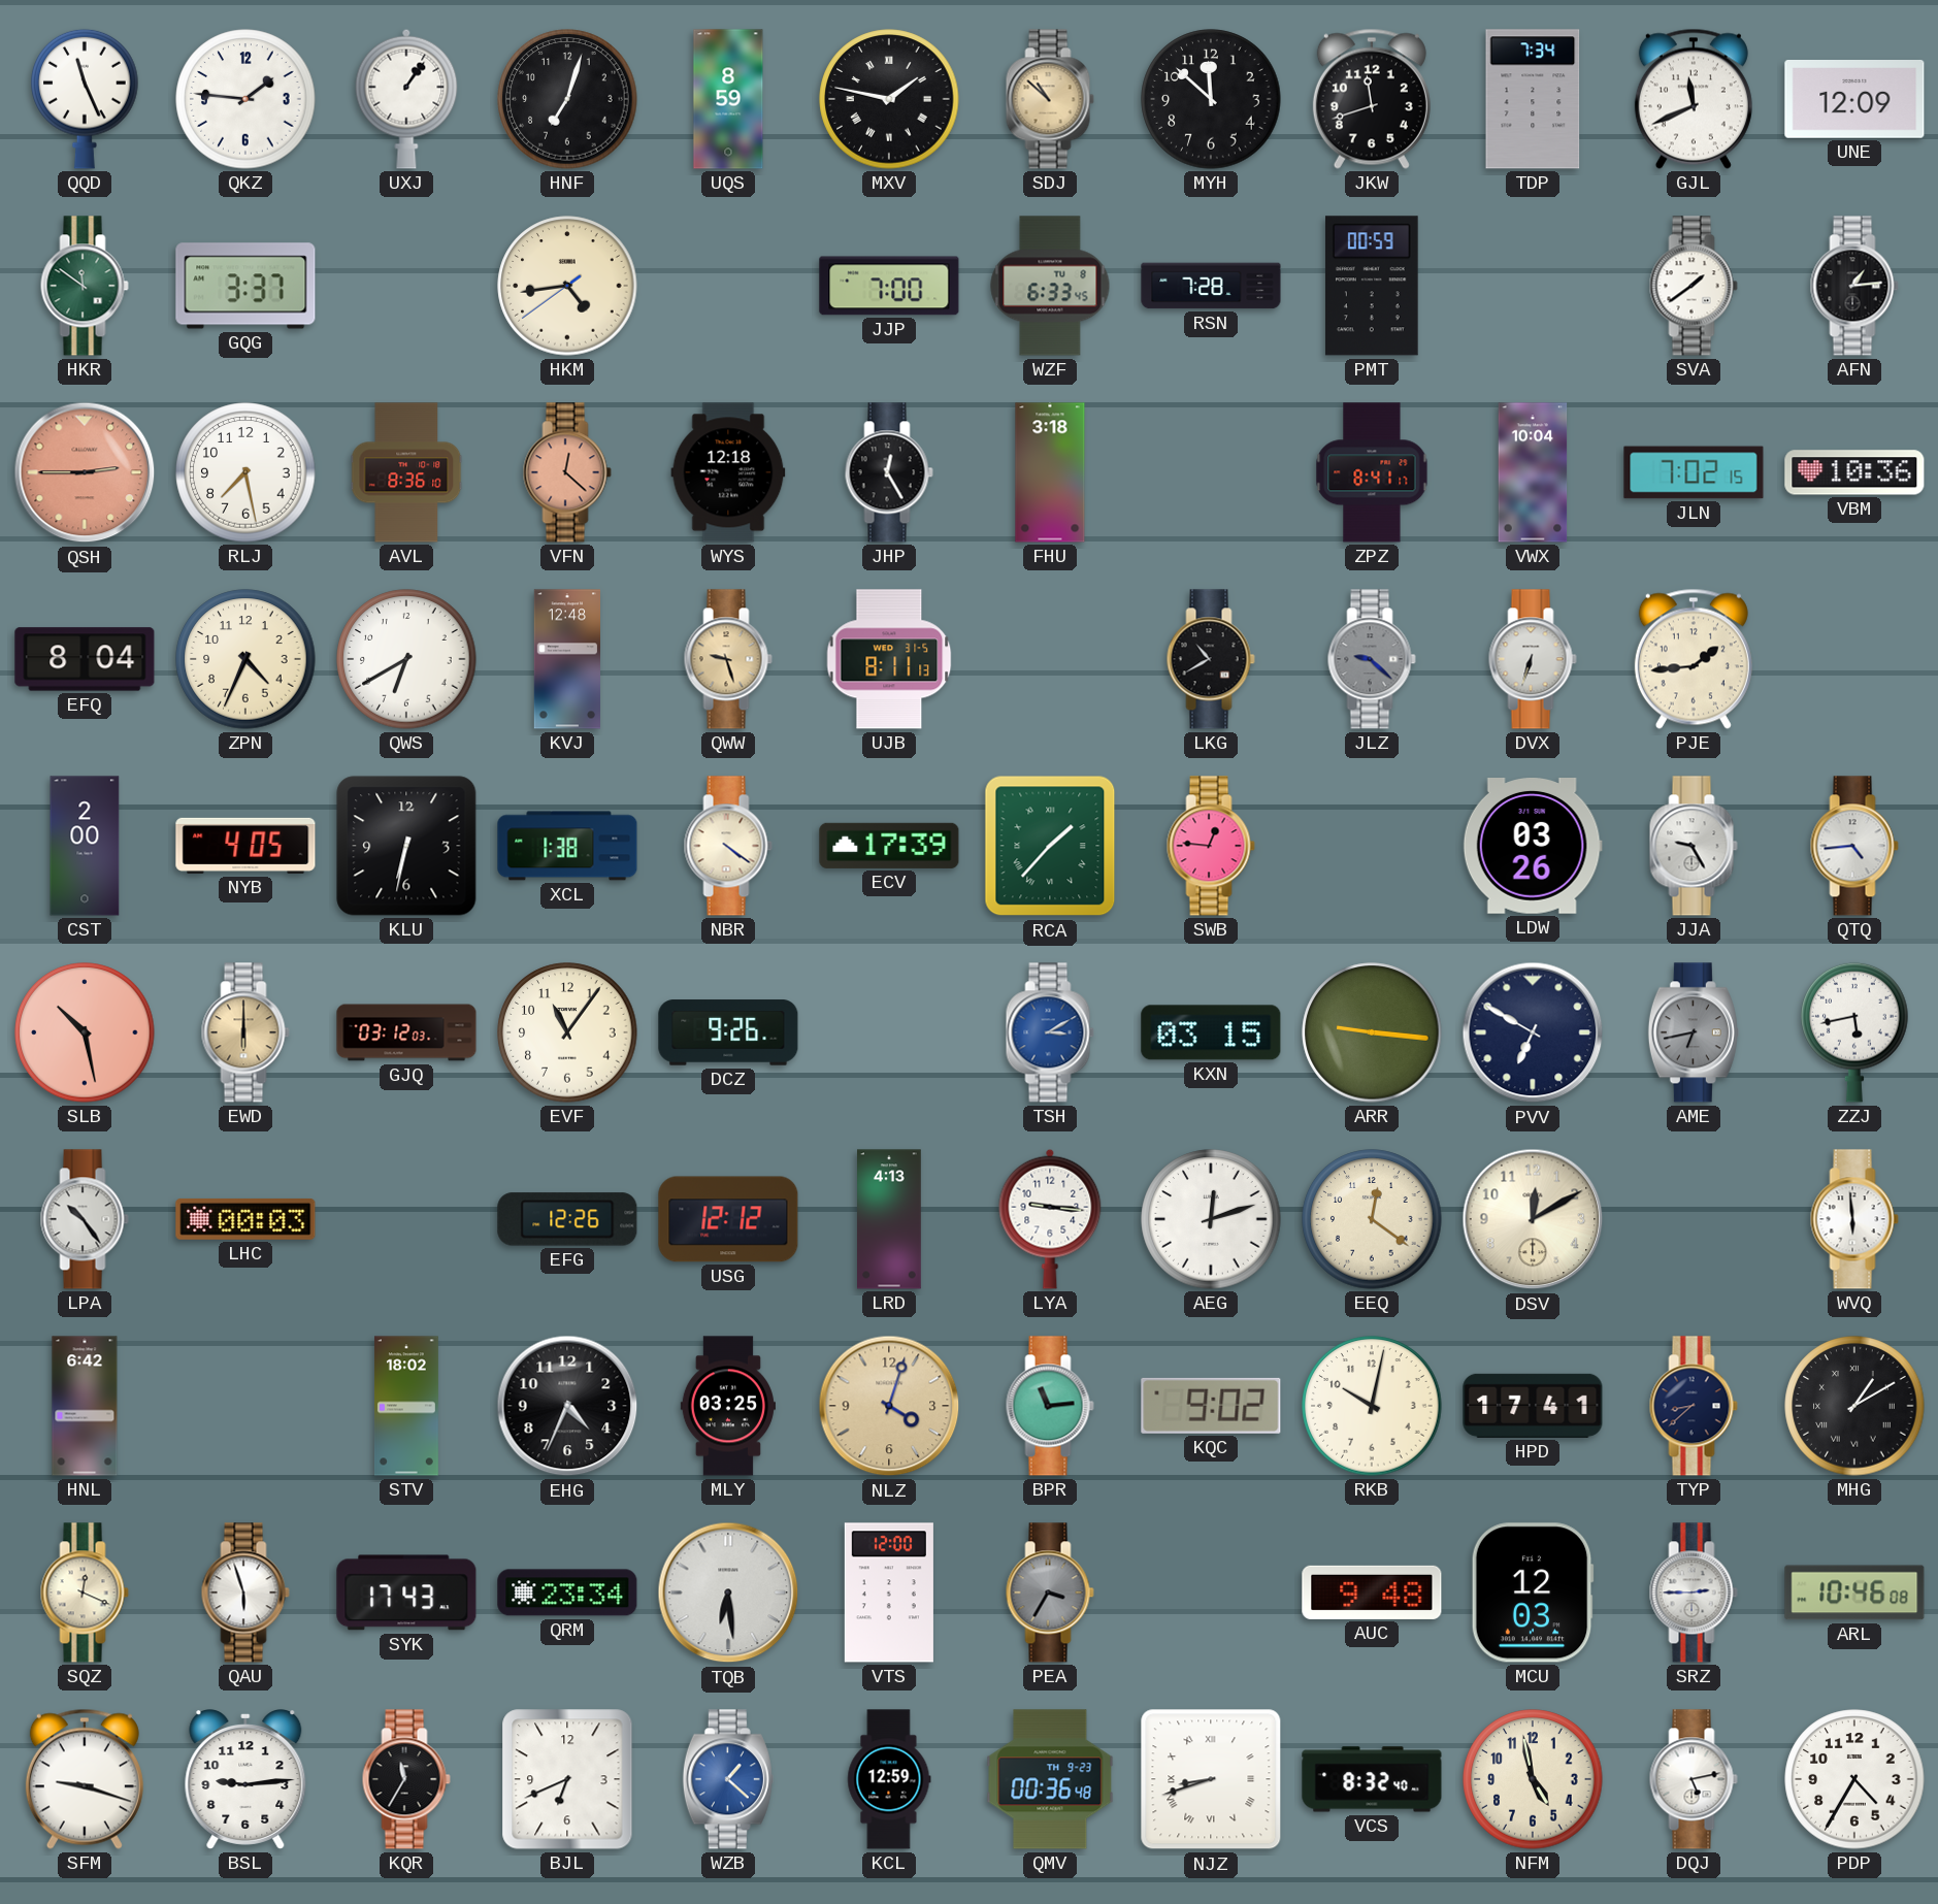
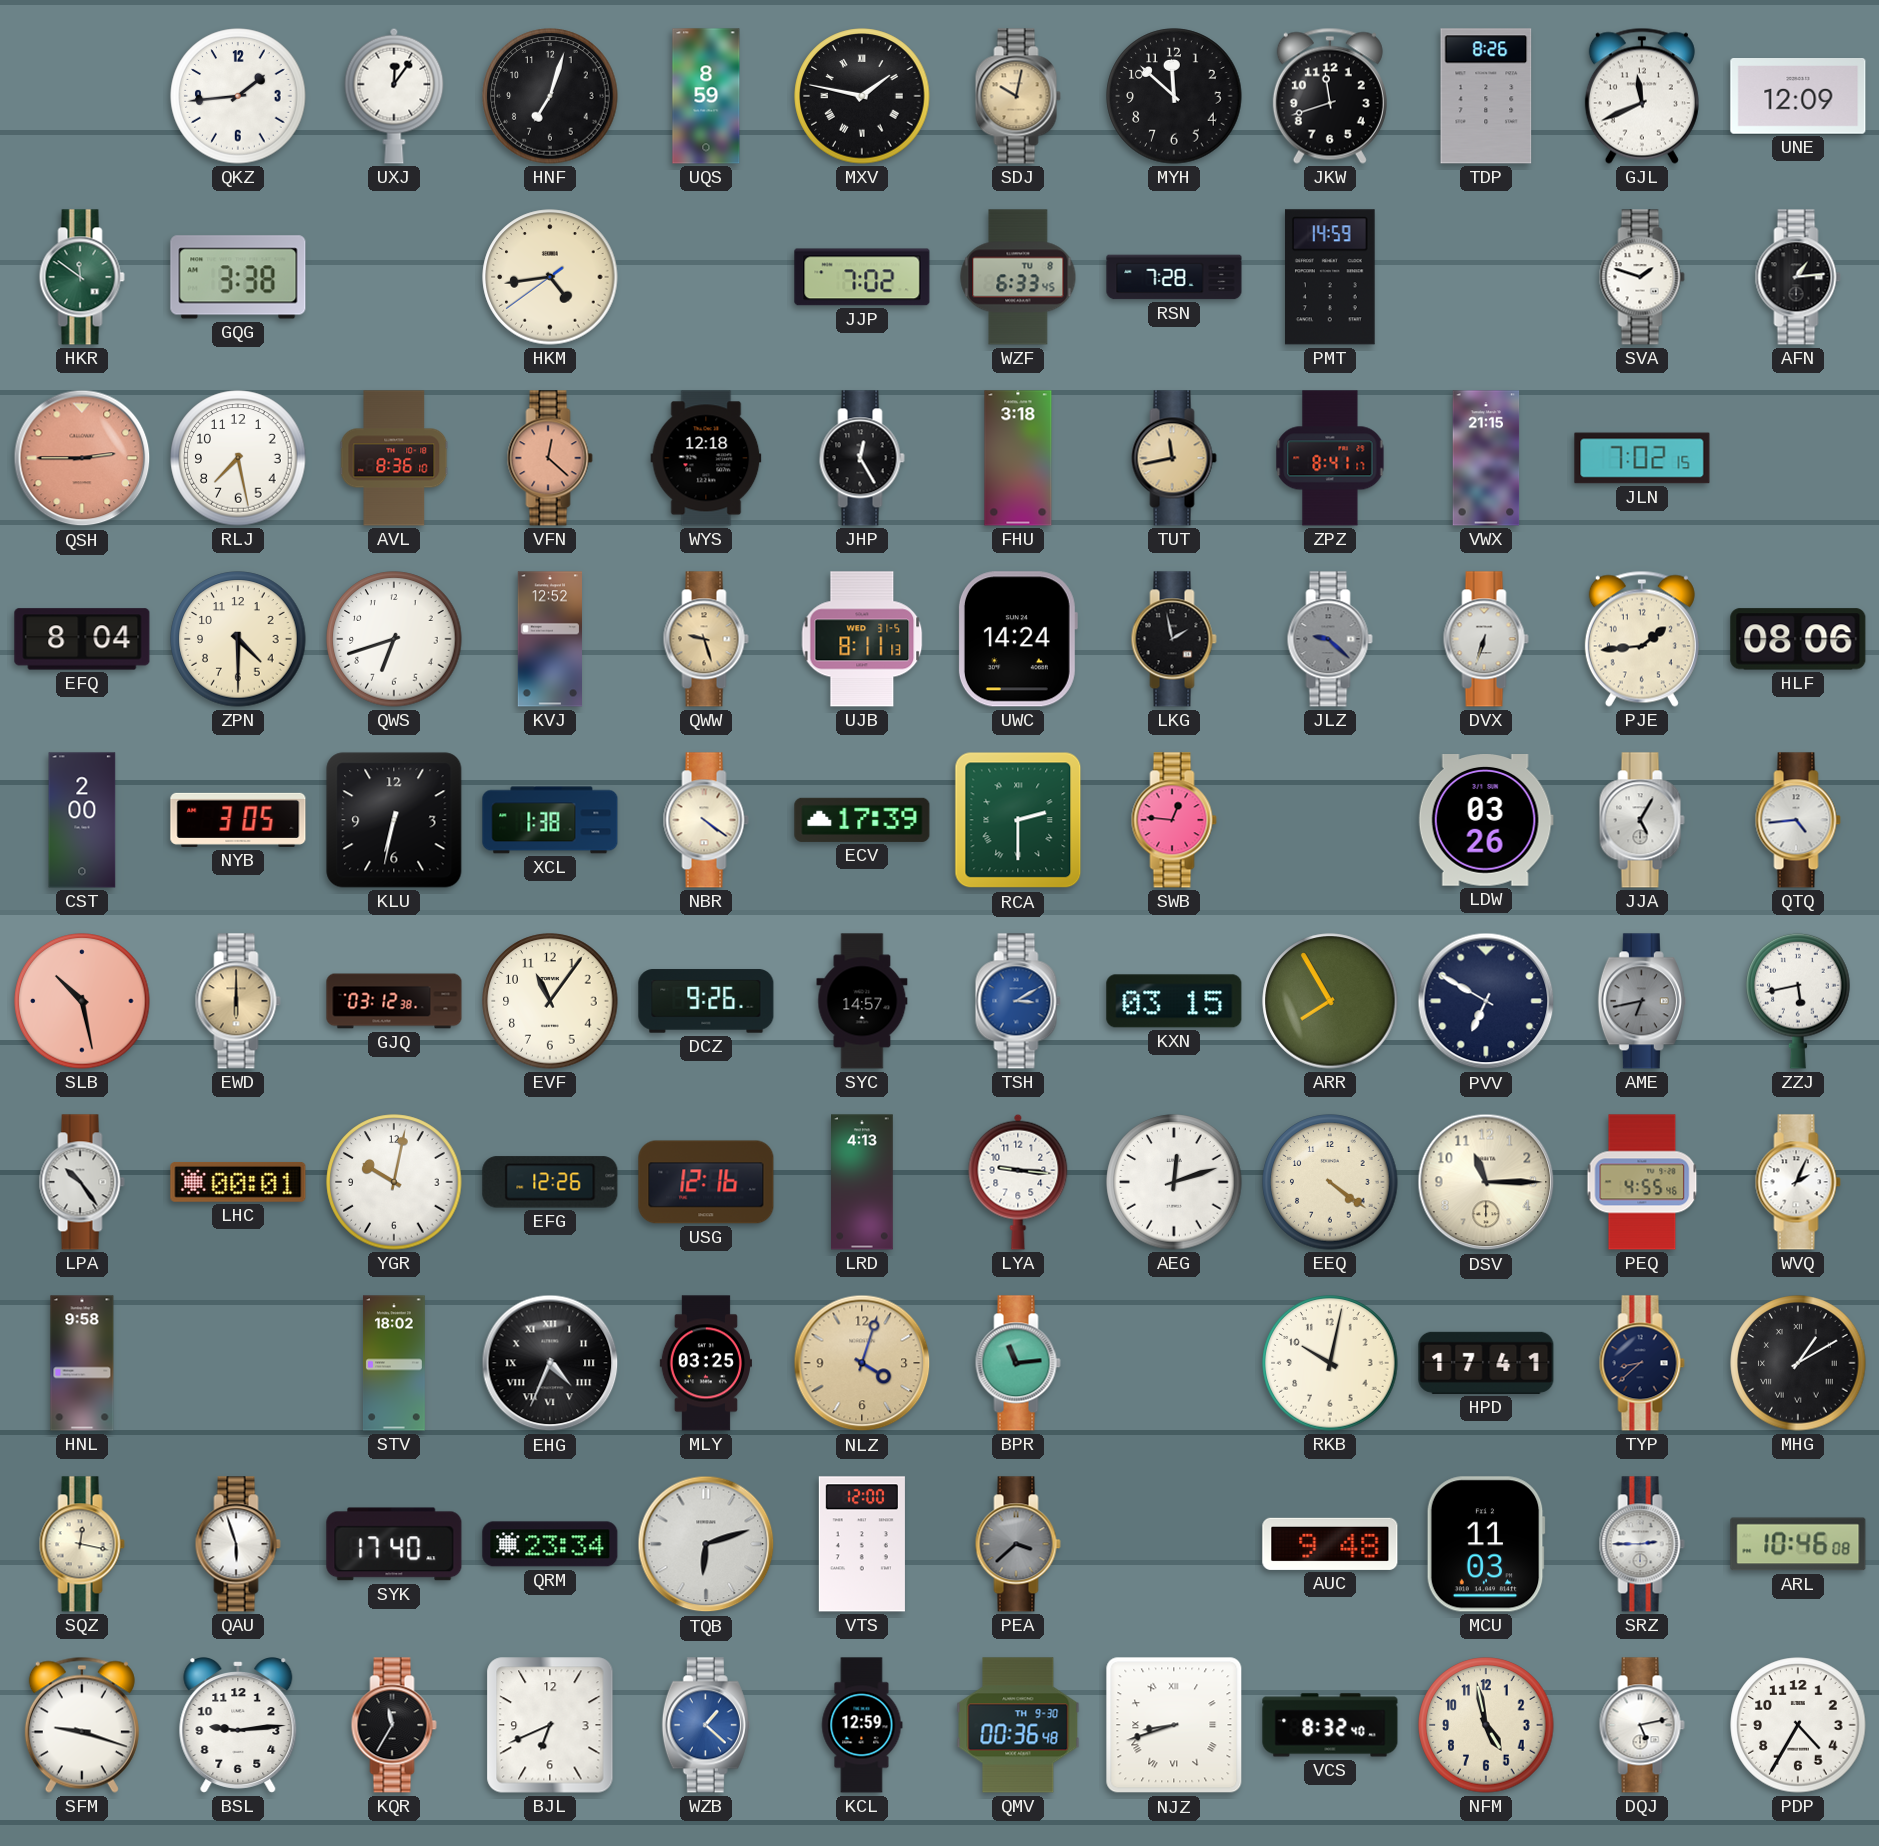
QQD: 11:26 -> none (85, 99)
QKZ: 1:46 -> 1:44 (238, 96)
UXJ: 1:06 -> 12:06 (394, 96)
SDJ: 10:52 -> 10:02 (1018, 96)
TDP: 7:34 -> 8:26 (1486, 96)
GQG: 3:37 -> 3:38 (238, 277)
JJP: 7:00 -> 7:02 (862, 277)
PMT: 00:59 -> 14:59 (1330, 277)
SVA: 1:39 -> 1:48 (1642, 277)
TUT: none -> 11:43 (1174, 458)
VWX: 10:04 -> 21:15 (1486, 458)
VBM: 10:36 -> none (1854, 472)
ZPN: 4:34 -> 4:30 (238, 639)
QWS: 6:40 -> 6:42 (394, 639)
KVJ: 12:48 -> 12:52 (549, 639)
UWC: none -> 14:24 (1017, 639)
LKG: 10:40 -> 1:58 (1174, 639)
HLF: none -> 08:06 (1798, 639)
NYB: 4:05 -> 3:05 (238, 820)
RCA: 1:37 -> 2:30 (1018, 820)
JJA: 9:25 -> 5:05 (1642, 820)
GJQ: 03:12:03 -> 03:12:38 (394, 1001)
SYC: none -> 14:57 (862, 1001)
ARR: 9:16 -> 7:55 (1330, 1001)
LHC: 00:03 -> 00:01 (238, 1182)
YGR: none -> 10:02 (394, 1182)
USG: 12:12 -> 12:16 (706, 1182)
EEQ: 12:21 -> 4:21 (1330, 1182)
DSV: 12:10 -> 11:15 (1486, 1182)
PEQ: none -> 4:55 (1642, 1182)
WVQ: 5:59 -> 2:04 (1798, 1182)
HNL: 6:42 -> 9:58 (82, 1363)
EHG numerals: Arabic -> Roman (550, 1363)
KQC: 9:02 -> none (1211, 1406)
SQZ: 12:19 -> 12:17 (82, 1544)
SYK: 17:43 -> 17:40 (394, 1544)
TQB: 6:29 -> 6:12 (706, 1544)
PEA: 3:35 -> 3:38 (1018, 1544)
MCU: 12:03 -> 11:03 (1486, 1544)
QMV date: TH 9-23 -> TH 9-30 (1018, 1725)
